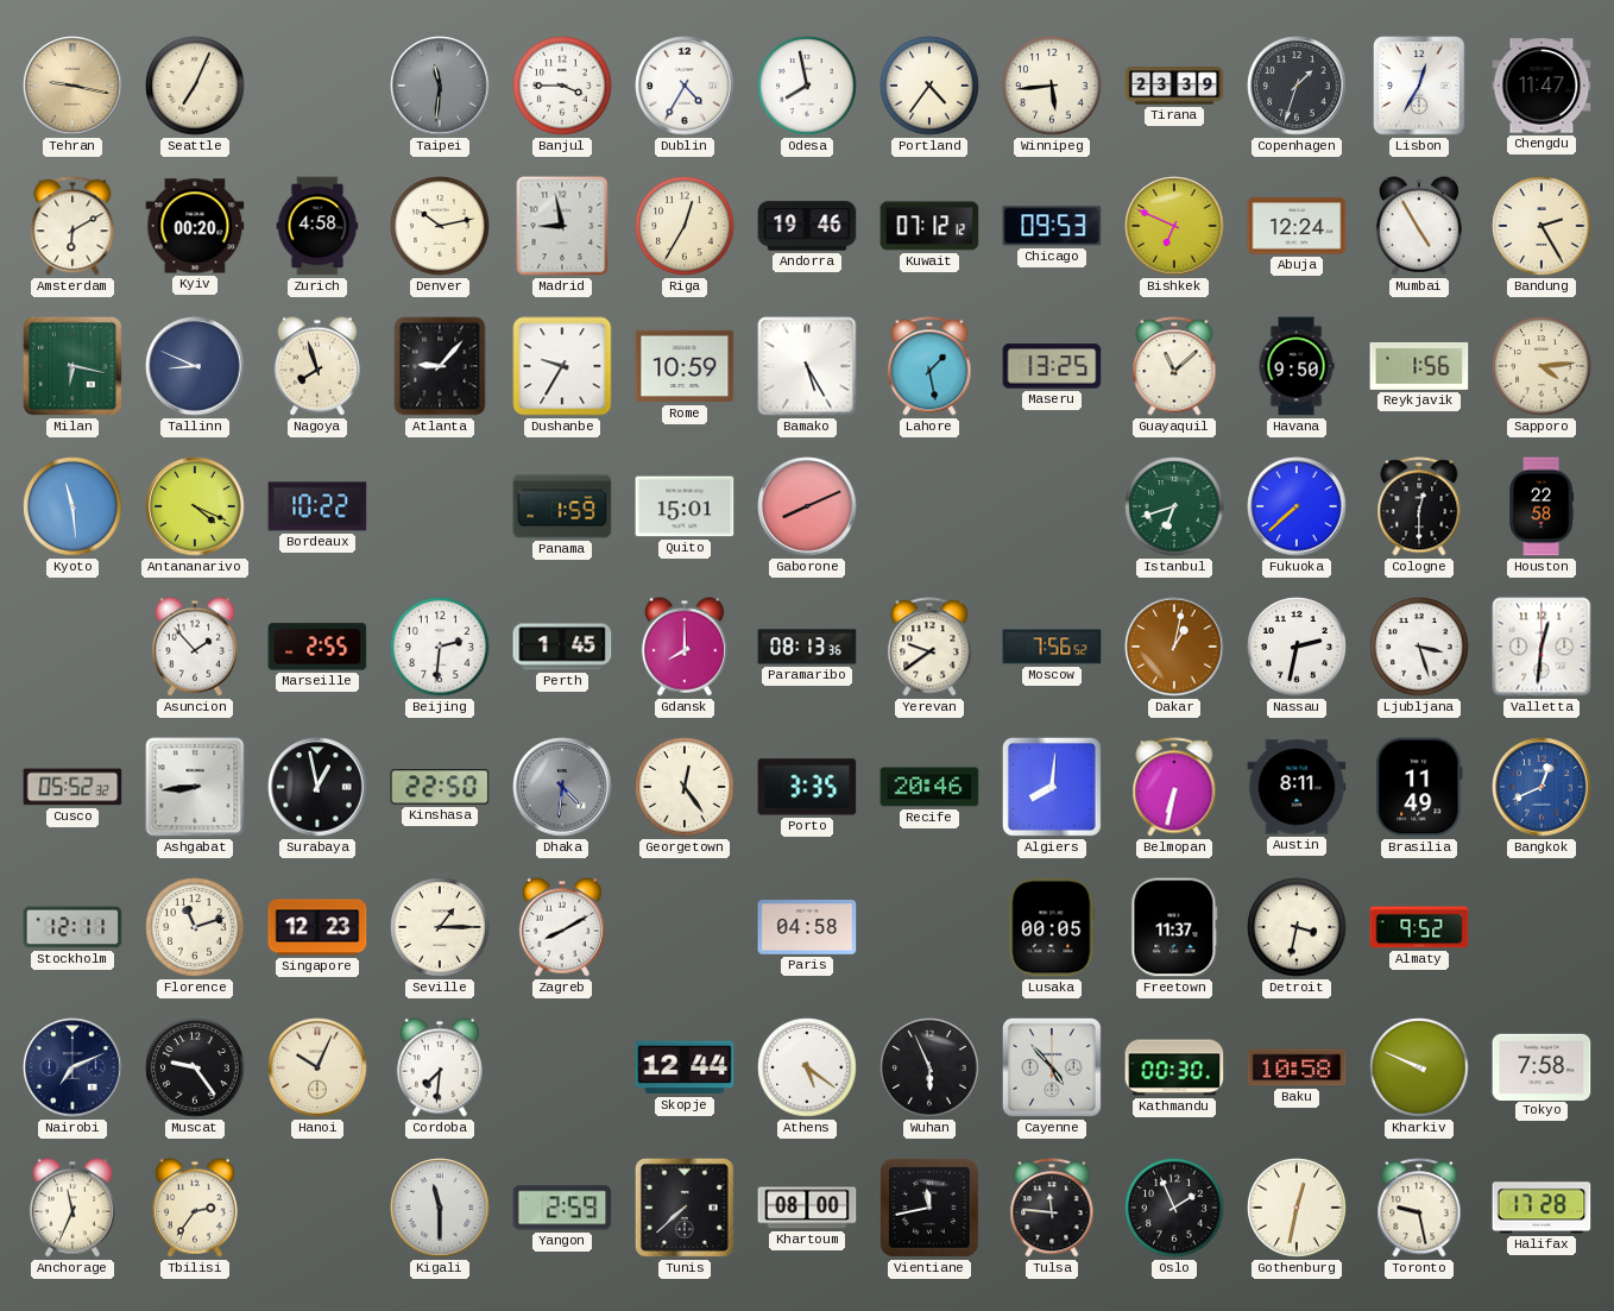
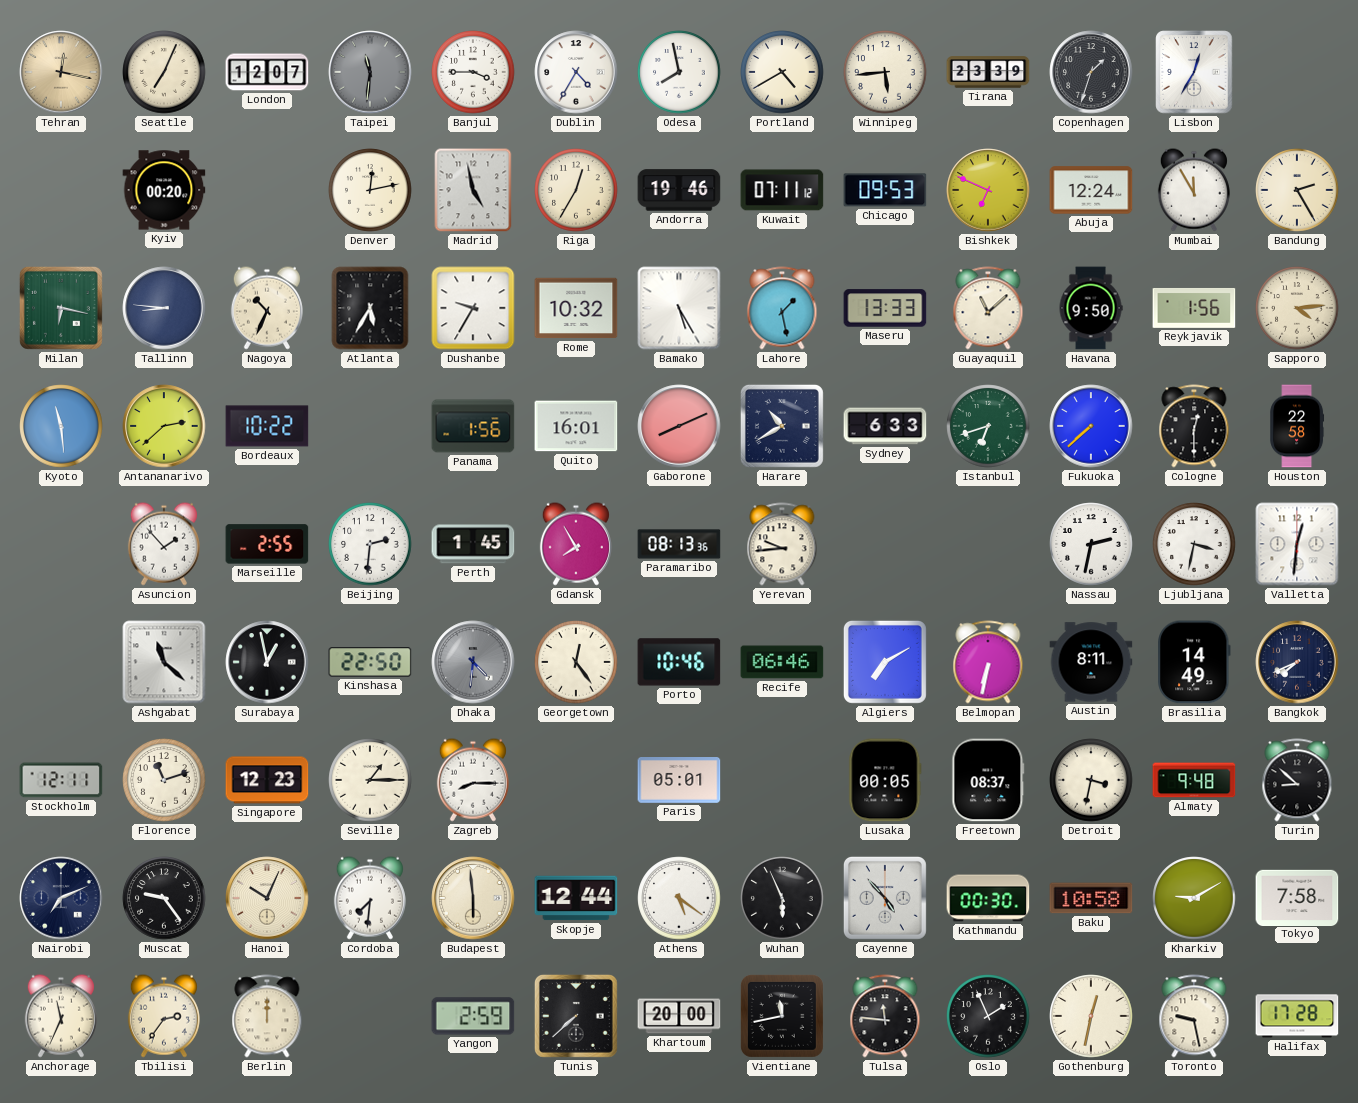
Tehran: 9:17 -> 12:17 (61, 72)
London: none -> 12:07 (267, 72)
Portland: 4:36 -> 4:40 (782, 72)
Chengdu: 11:47 -> none (1542, 86)
Amsterdam: 6:10 -> none (72, 226)
Zurich: 4:58 -> none (317, 226)
Denver: 10:13 -> 12:13 (370, 190)
Madrid: 8:58 -> 4:58 (473, 190)
Kuwait: 07:12 -> 07:11 (782, 190)
Mumbai: 4:55 -> 11:55 (1194, 190)
Tallinn: 8:49 -> 8:46 (164, 308)
Nagoya: 7:57 -> 10:34 (267, 308)
Atlanta: 9:07 -> 5:35 (370, 308)
Rome: 10:59 -> 10:32 (576, 308)
Maseru: 13:25 -> 13:33 (885, 308)
Antananarivo: 4:19 -> 2:38 (164, 426)
Panama: 1:59 -> 1:56 (473, 426)
Quito: 15:01 -> 16:01 (576, 426)
Harare: none -> 10:40 (782, 426)
Sydney: none -> 6:33 (885, 426)
Gdansk: 8:00 -> 7:55 (576, 544)
Yerevan: 9:39 -> 9:44 (782, 544)
Moscow: 7:56 -> none (1052, 647)
Dakar: 1:02 -> none (1174, 647)
Ljubljana: 3:27 -> 3:32 (1194, 544)
Cusco: 05:52 -> none (72, 787)
Ashgabat: 8:44 -> 11:22 (164, 662)
Porto: 3:35 -> 10:46 (679, 662)
Recife: 20:46 -> 06:46 (782, 662)
Algiers: 8:01 -> 7:10 (885, 662)
Brasilia: 11:49 -> 14:49 (1194, 662)
Bangkok: 12:41 -> 7:41 (1297, 662)
Bangkok dial: blue -> navy (1297, 662)
Zagreb: 8:10 -> 8:15 (473, 780)
Paris: 04:58 -> 05:01 (679, 781)
Freetown: 11:37 -> 08:37 (988, 780)
Almaty: 9:52 -> 9:48 (1194, 780)
Turin: none -> 8:52 (1297, 780)
Budapest: none -> 5:59 (473, 898)
Kharkiv: 9:49 -> 9:10 (1194, 898)
Berlin: none -> 12:00 (267, 1016)
Kigali: 11:30 -> none (440, 1208)
Khartoum: 08:00 -> 20:00 (679, 1016)
